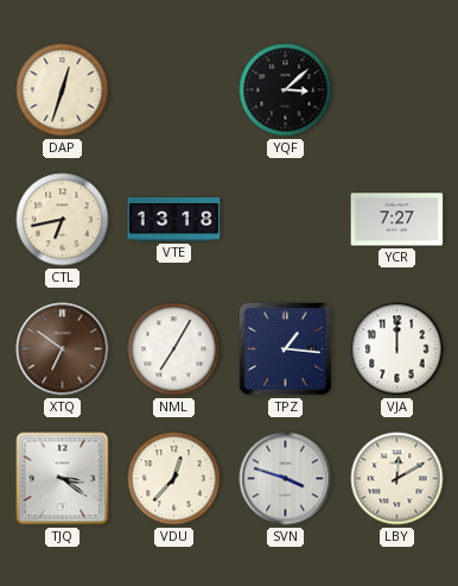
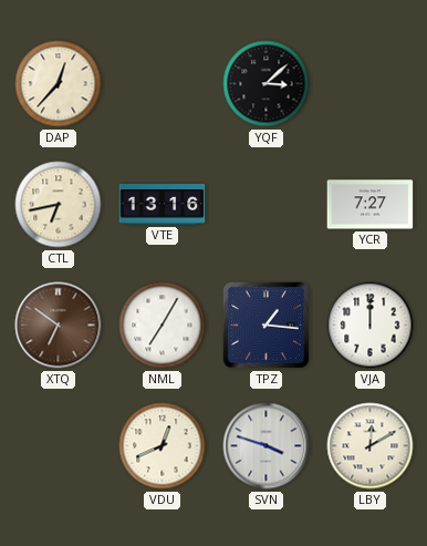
DAP: 12:33 -> 12:37 (59, 84)
VTE: 13:18 -> 13:16 (163, 205)
TJQ: 3:21 -> none (63, 479)
VDU: 12:37 -> 12:41 (163, 446)
